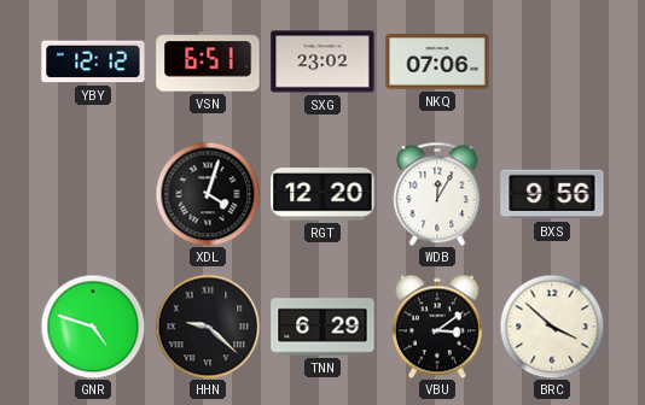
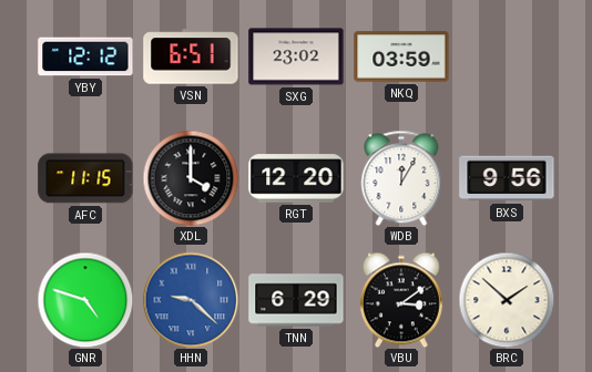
NKQ: 07:06 -> 03:59 (401, 56)
AFC: none -> 11:15 (85, 178)
XDL: 4:03 -> 4:00 (191, 178)
HHN dial: black -> blue (191, 300)
BRC: 3:52 -> 1:52 (507, 300)
